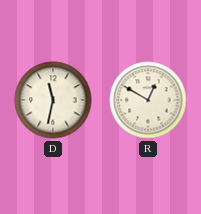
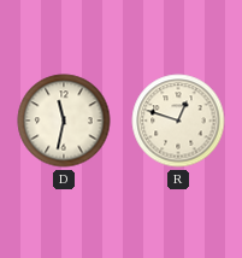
R: 12:50 -> 12:48 (178, 121)
